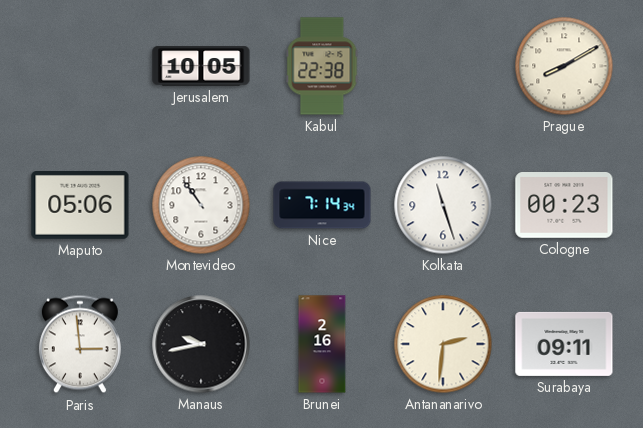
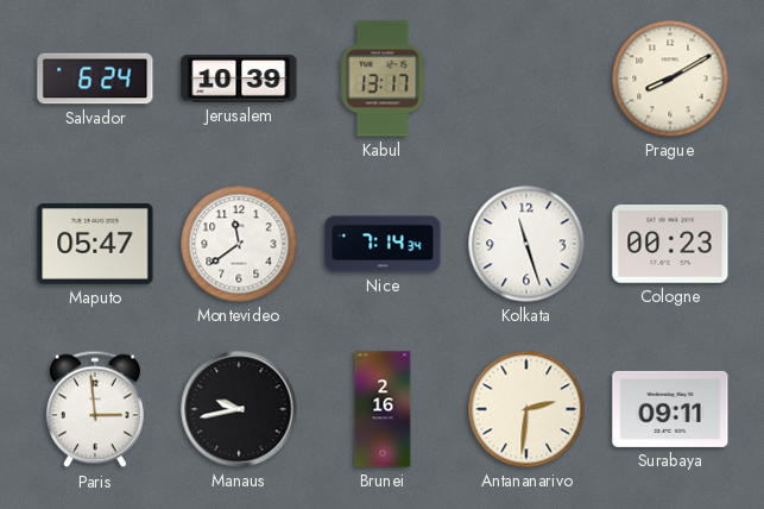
Salvador: none -> 6:24 (95, 78)
Jerusalem: 10:05 -> 10:39 (239, 78)
Kabul: 22:38 -> 13:17 (383, 78)
Maputo: 05:06 -> 05:47 (95, 245)
Montevideo: 10:54 -> 11:39 (239, 244)
